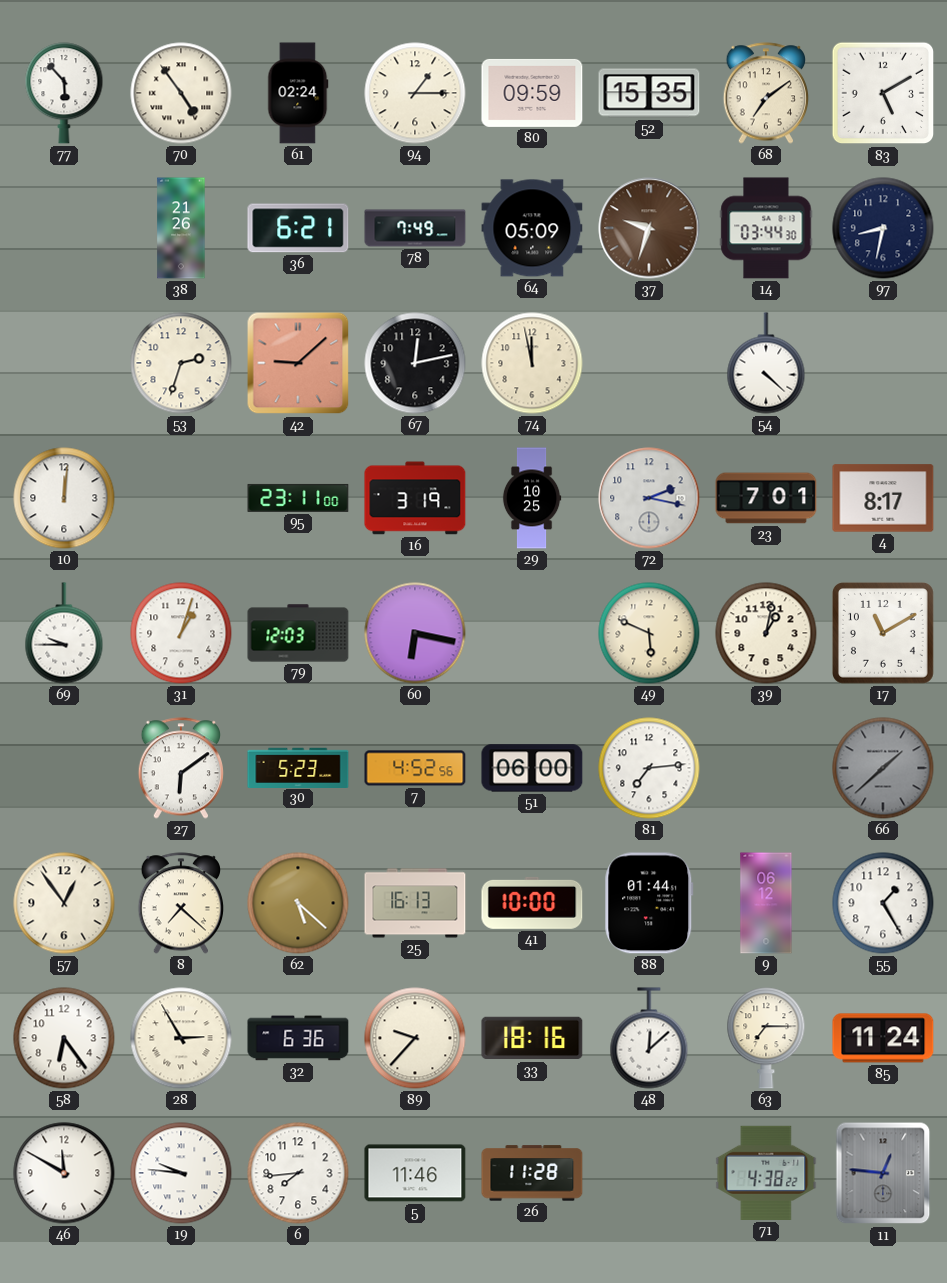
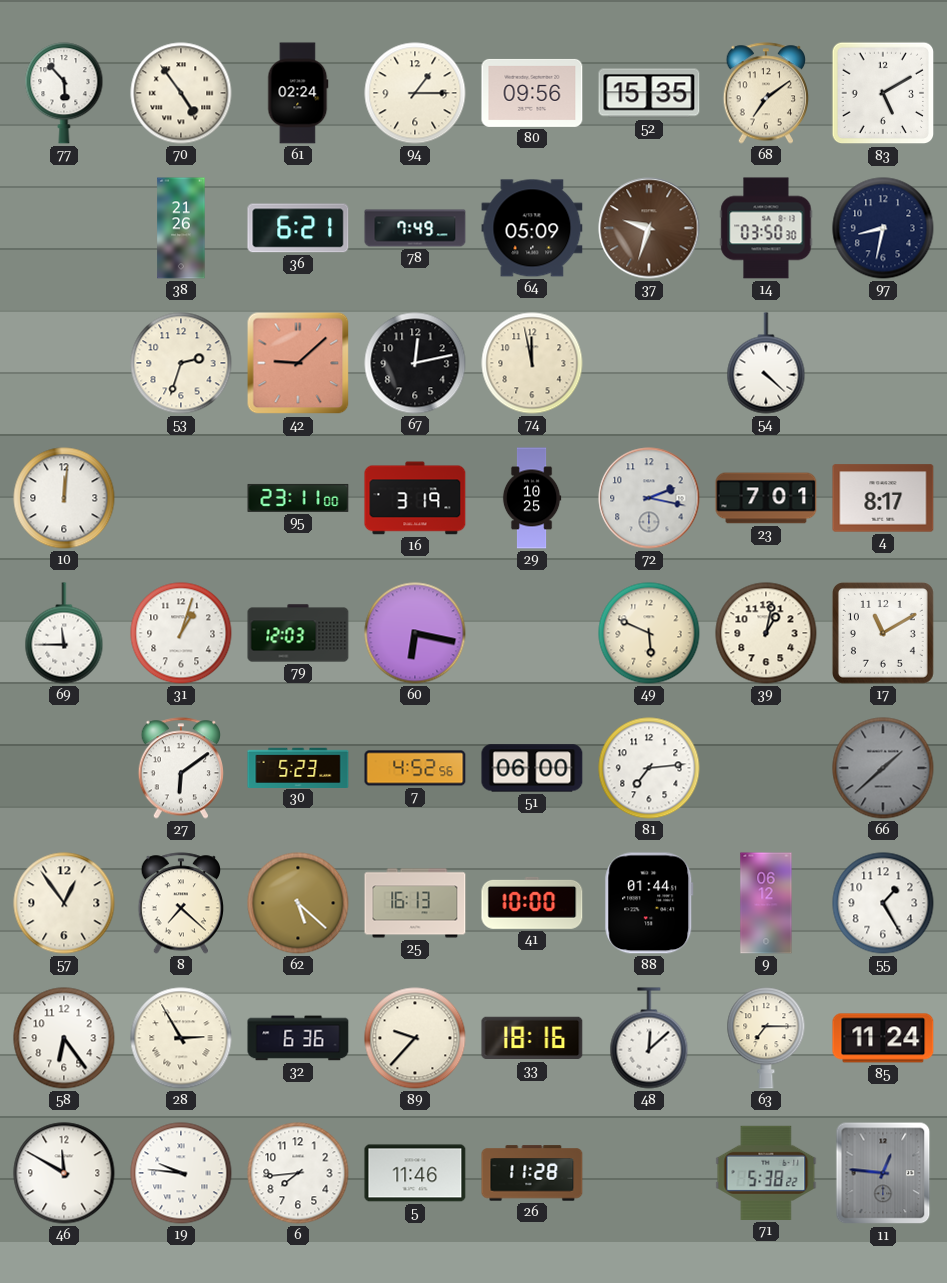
80: 09:59 -> 09:56 (532, 93)
14: 03:44 -> 03:50 (766, 228)
69: 9:45 -> 11:45 (64, 633)
71: 4:38 -> 5:38 (766, 1173)
